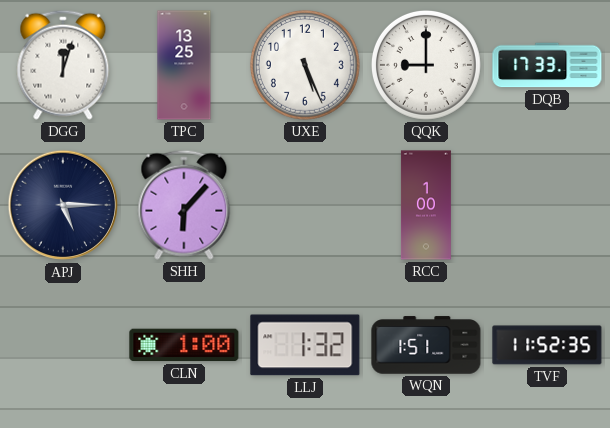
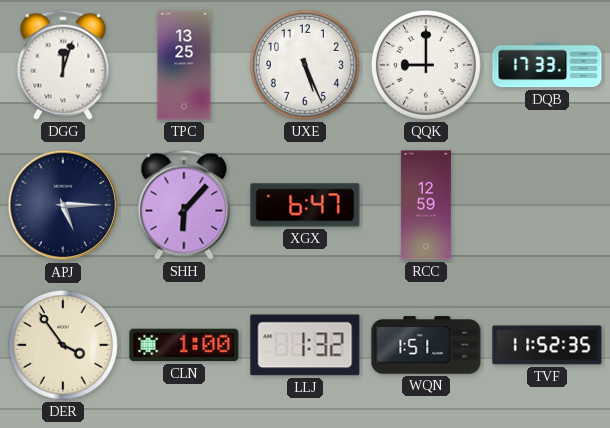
XGX: none -> 6:47 (305, 205)
RCC: 1:00 -> 12:59 (426, 205)
DER: none -> 3:54 (63, 345)
